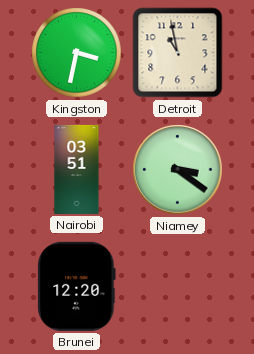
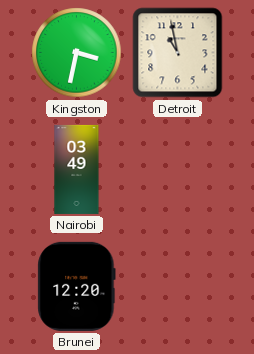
Nairobi: 03:51 -> 03:49 (77, 169)
Niamey: 3:21 -> none (178, 170)
